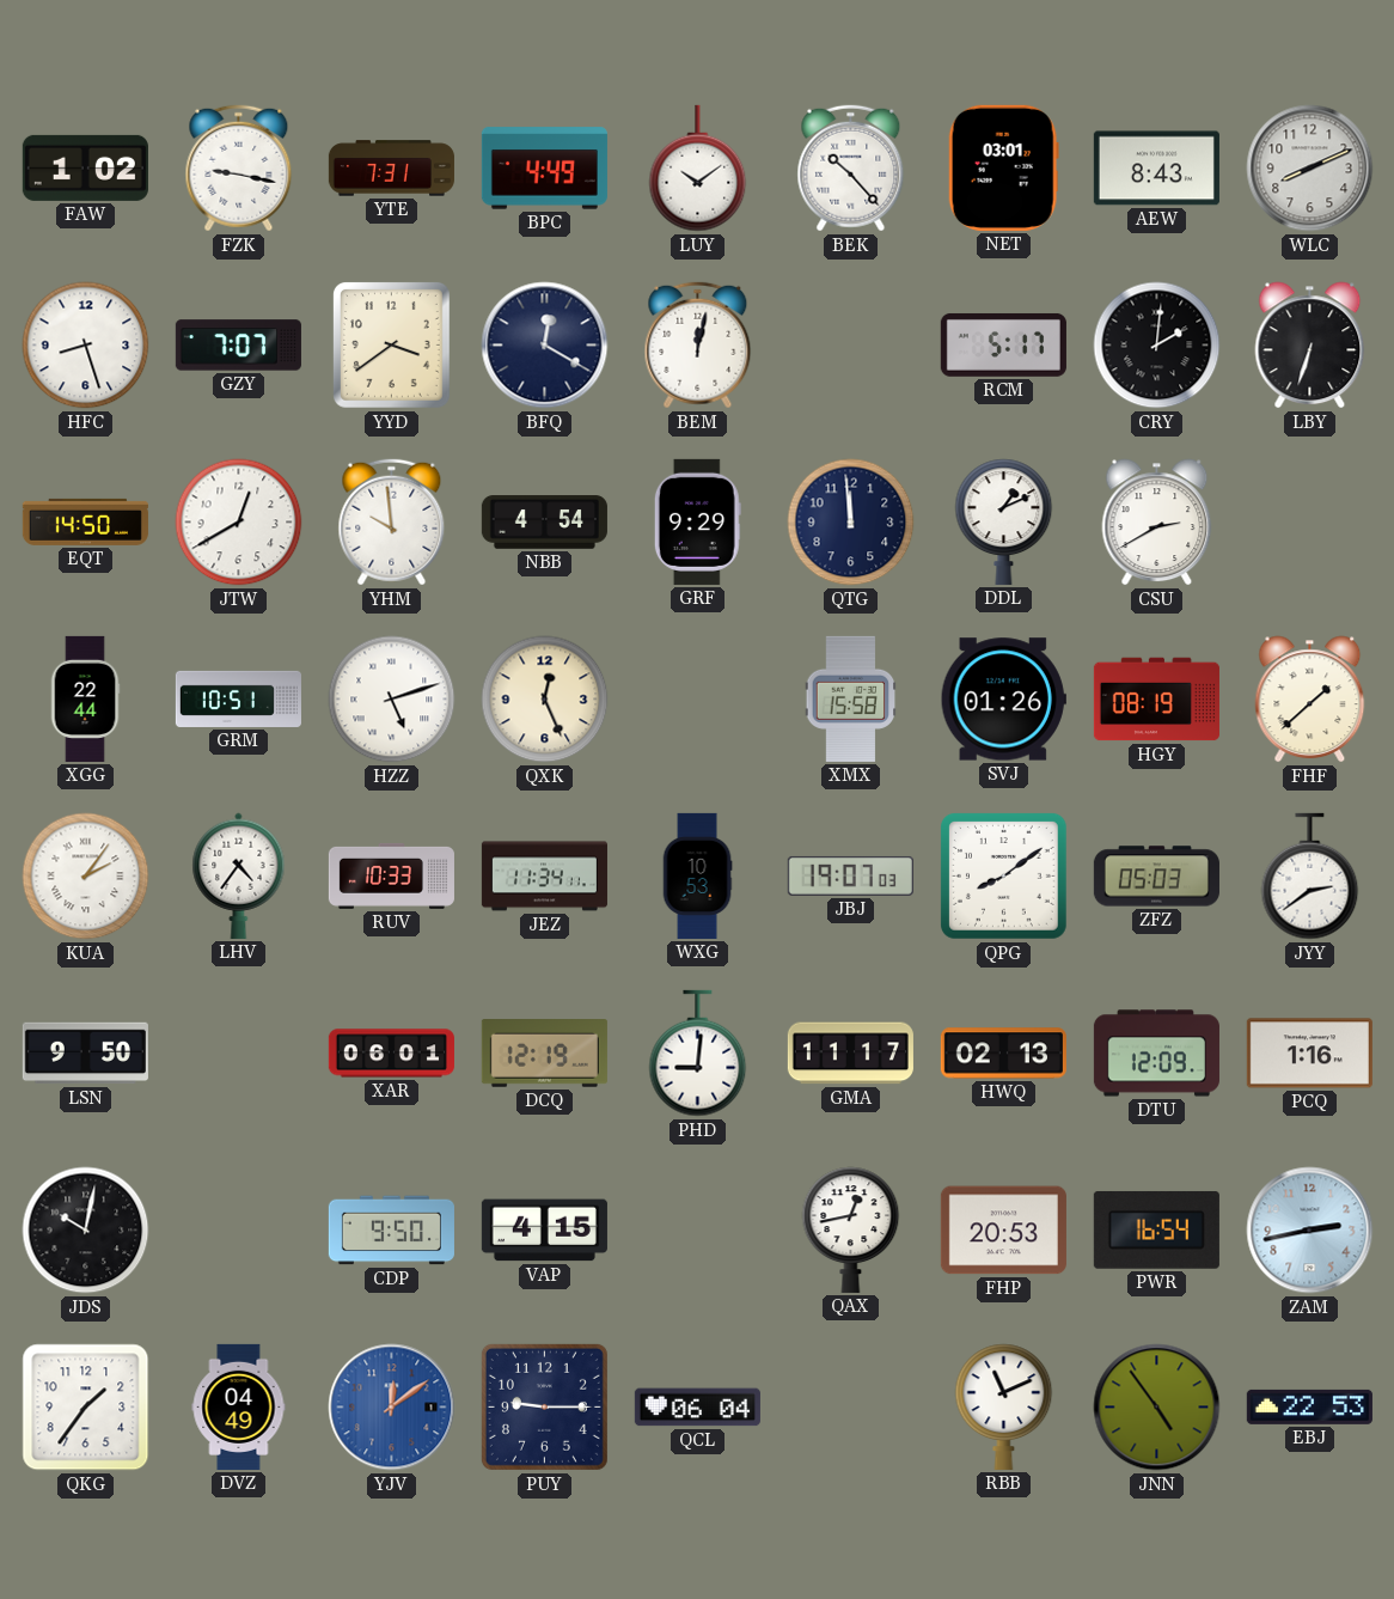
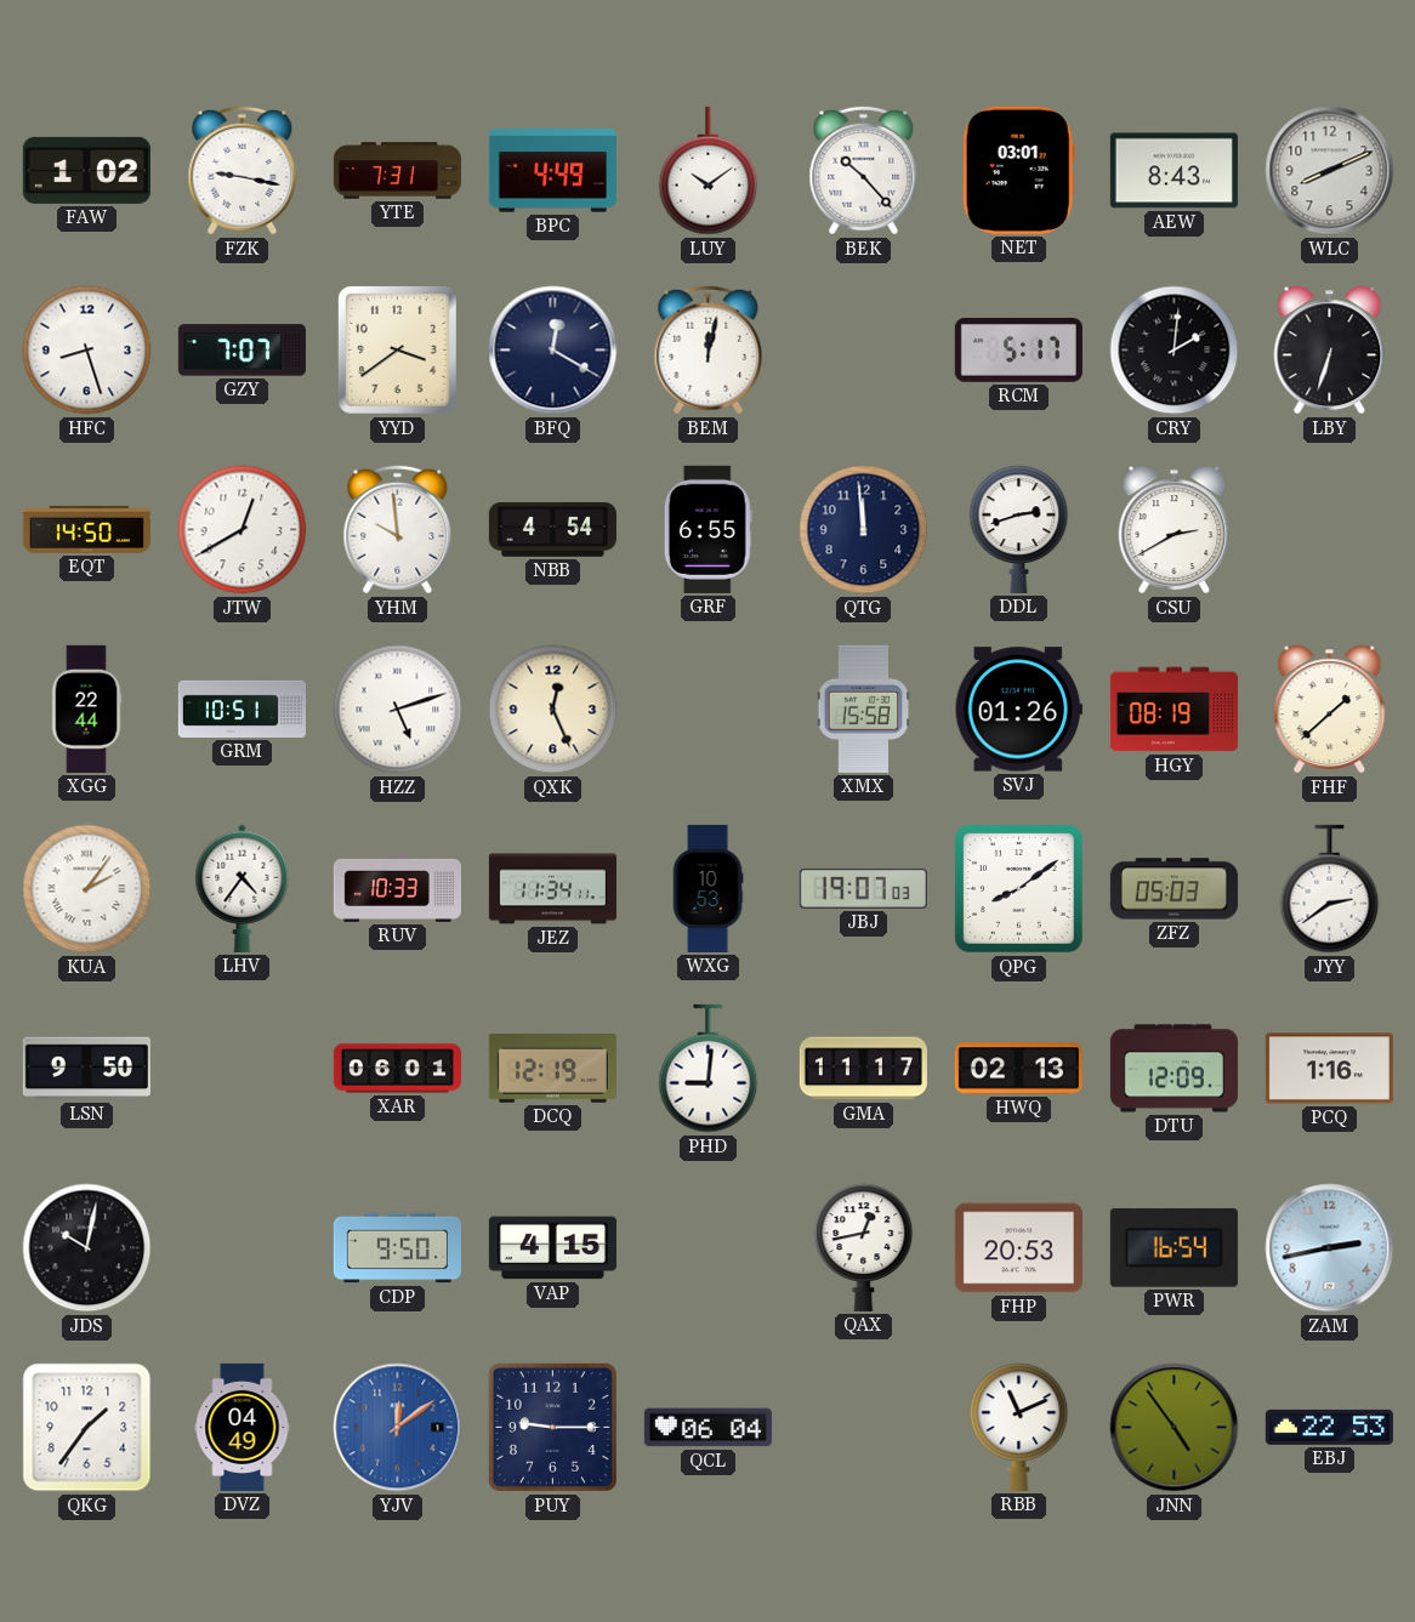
GRF: 9:29 -> 6:55 (707, 529)
DDL: 1:11 -> 2:42 (1019, 529)
